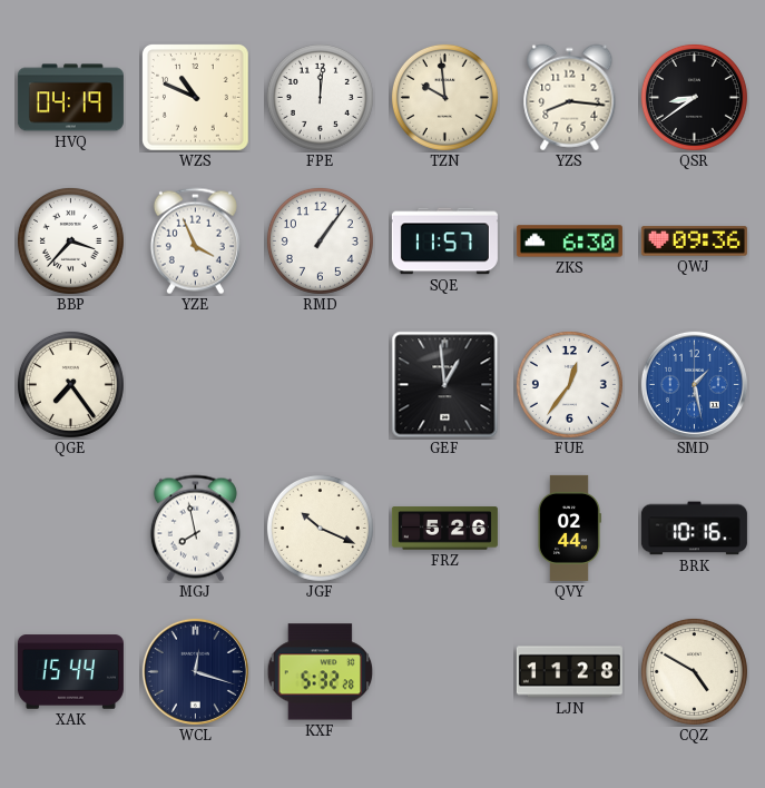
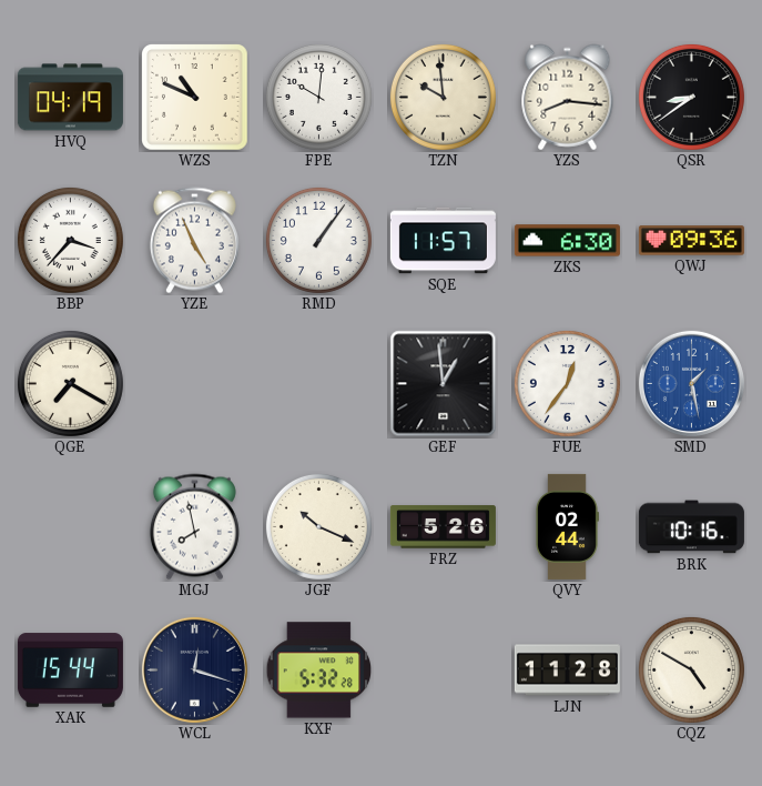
FPE: 12:01 -> 10:01 (318, 97)
YZE: 3:56 -> 4:56 (194, 241)
QGE: 7:24 -> 7:20 (70, 383)
